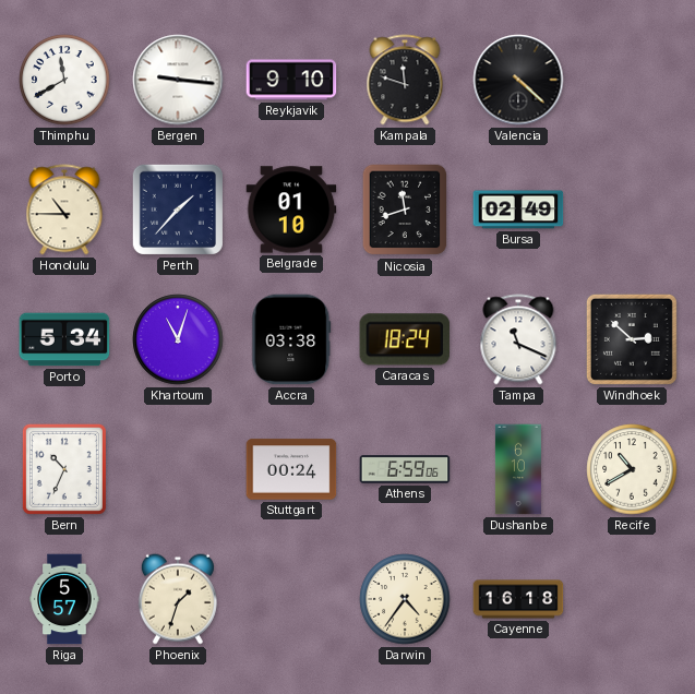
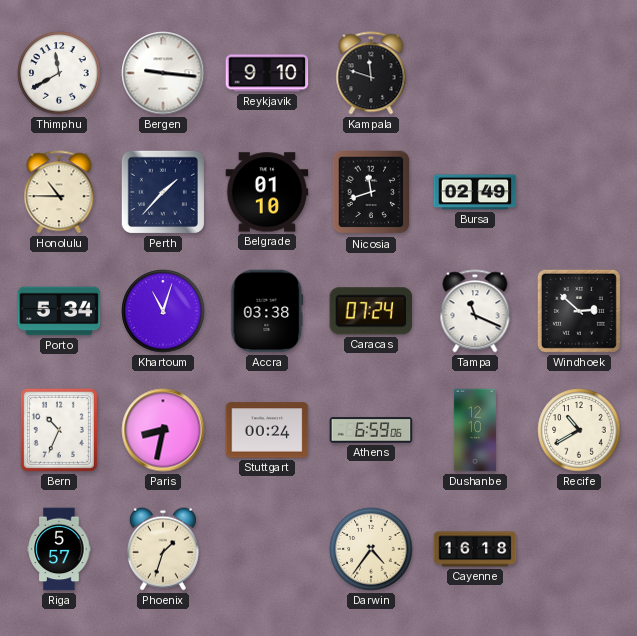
Valencia: 4:22 -> none (518, 80)
Caracas: 18:24 -> 07:24 (371, 311)
Paris: none -> 8:32 (163, 430)
Dushanbe: 6:10 -> 12:10 (475, 430)
